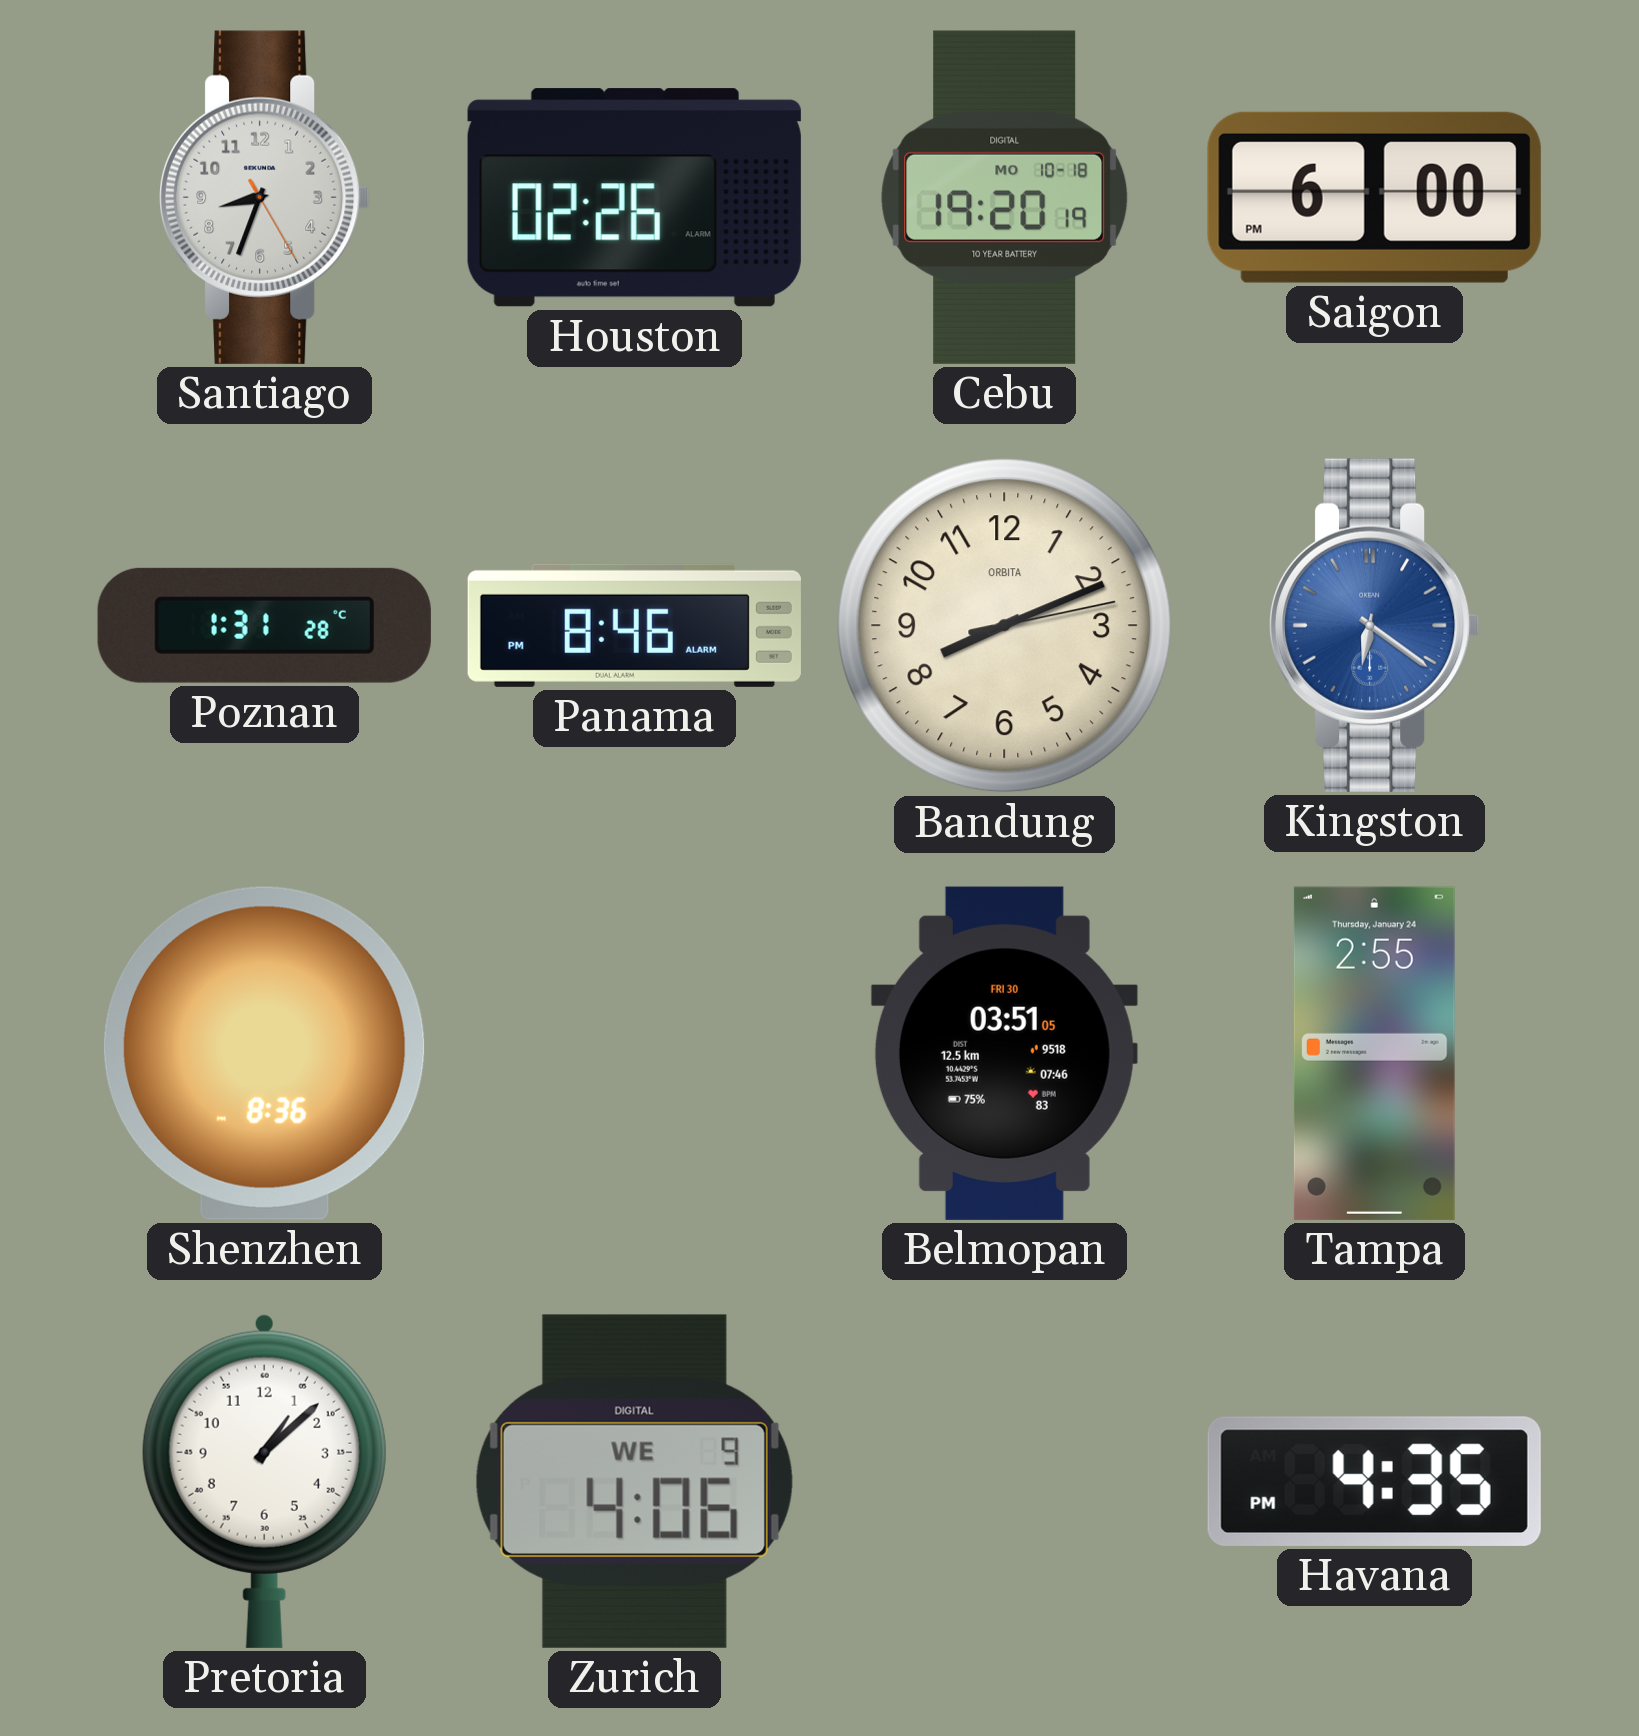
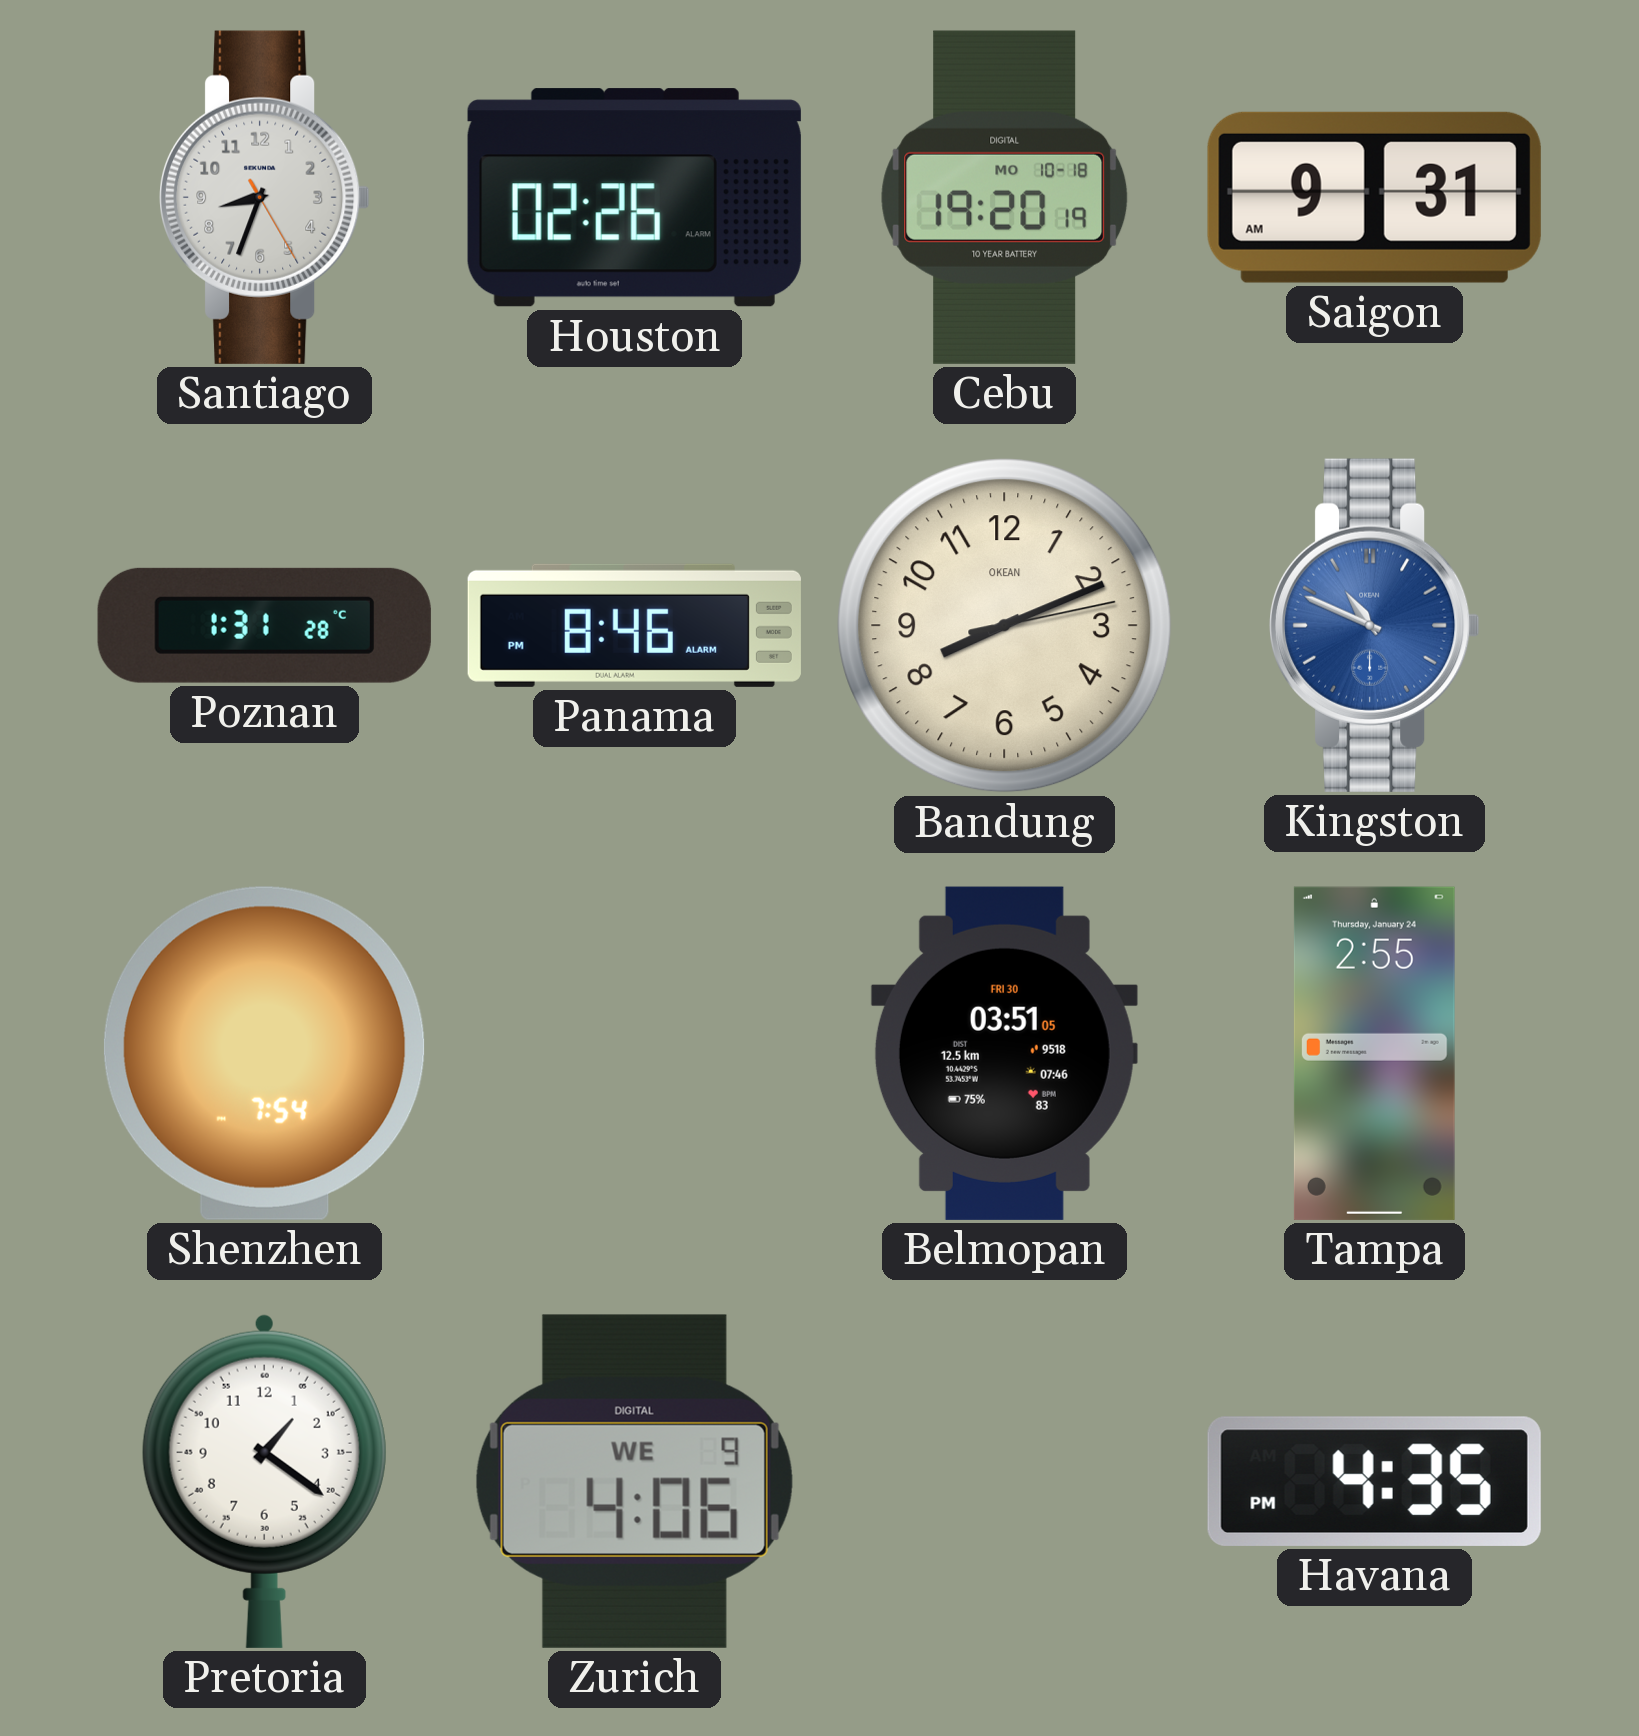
Saigon: 6:00 -> 9:31 (1374, 197)
Bandung brand: ORBITA -> OKEAN (1005, 626)
Kingston: 6:21 -> 10:49 (1375, 625)
Shenzhen: 8:36 -> 7:54 (264, 1053)
Pretoria: 1:08 -> 1:21 (264, 1481)
